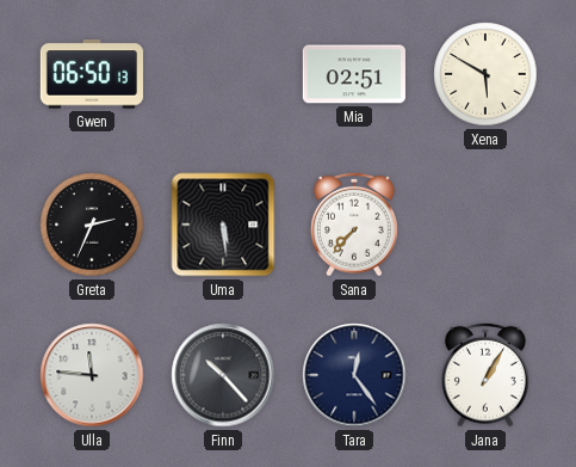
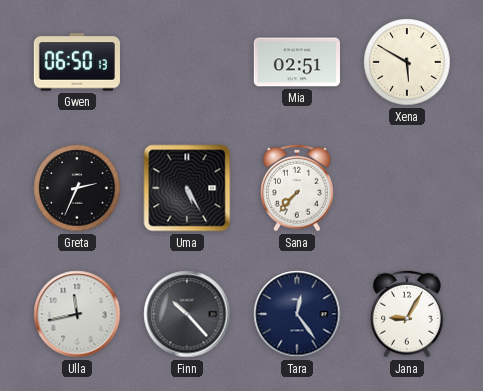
Uma: 5:29 -> 5:25 (187, 188)
Ulla: 11:46 -> 11:43 (77, 314)
Jana: 1:05 -> 9:05 (407, 314)
